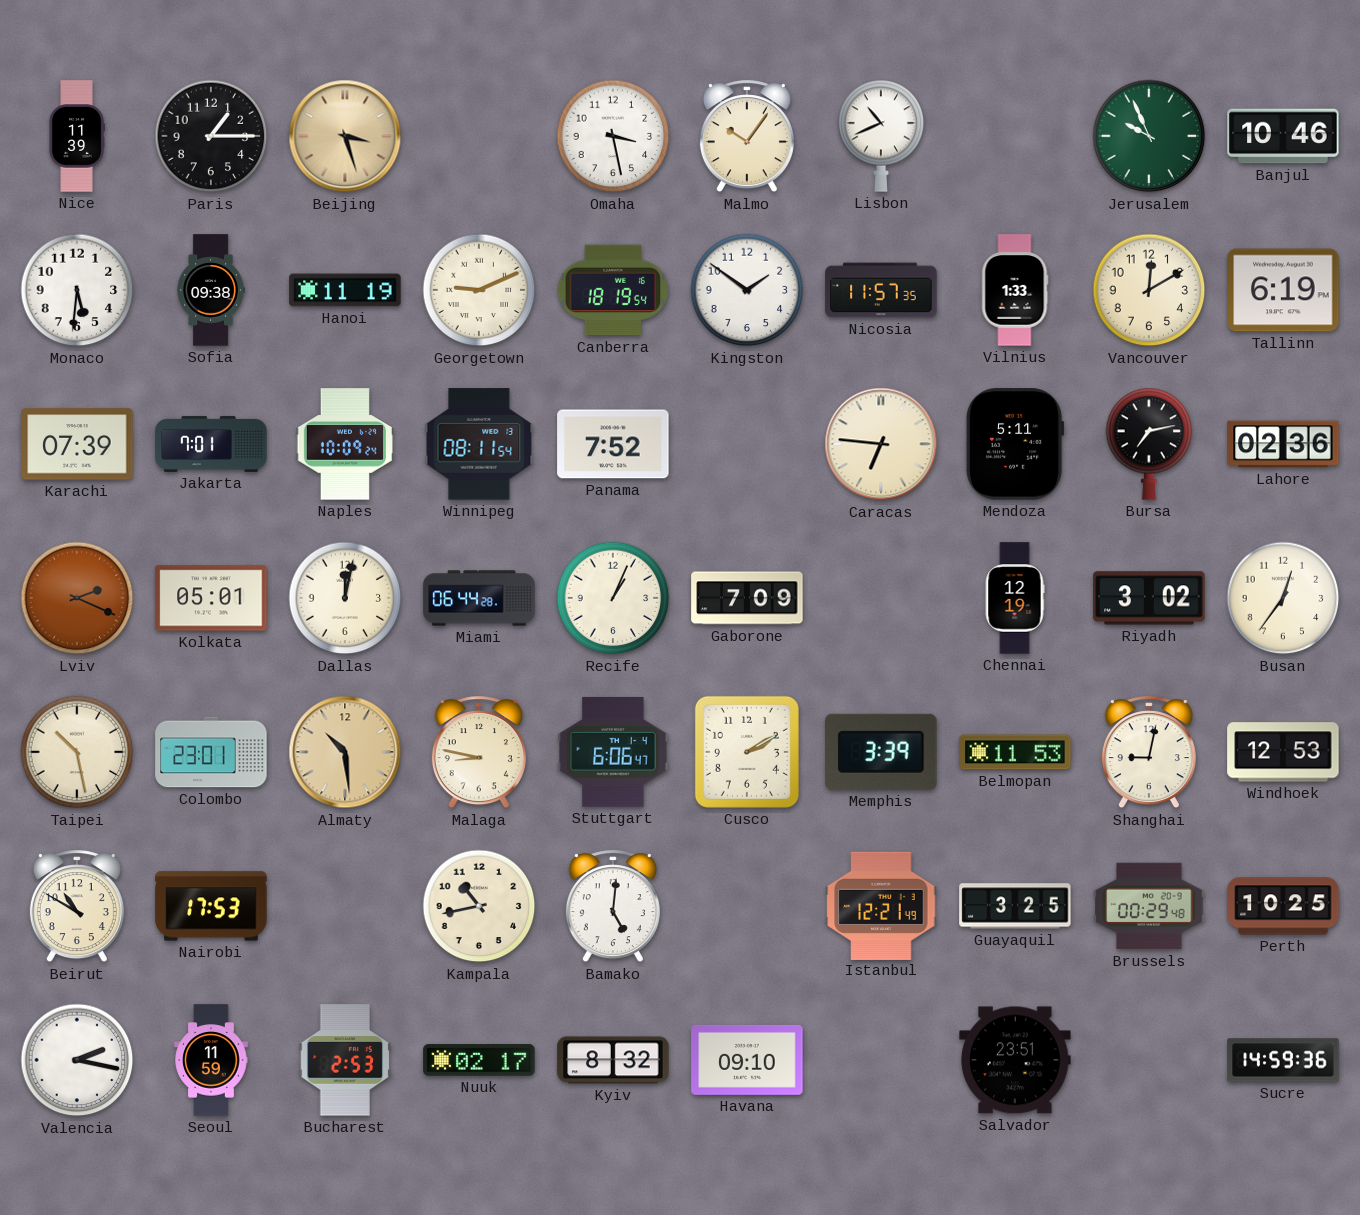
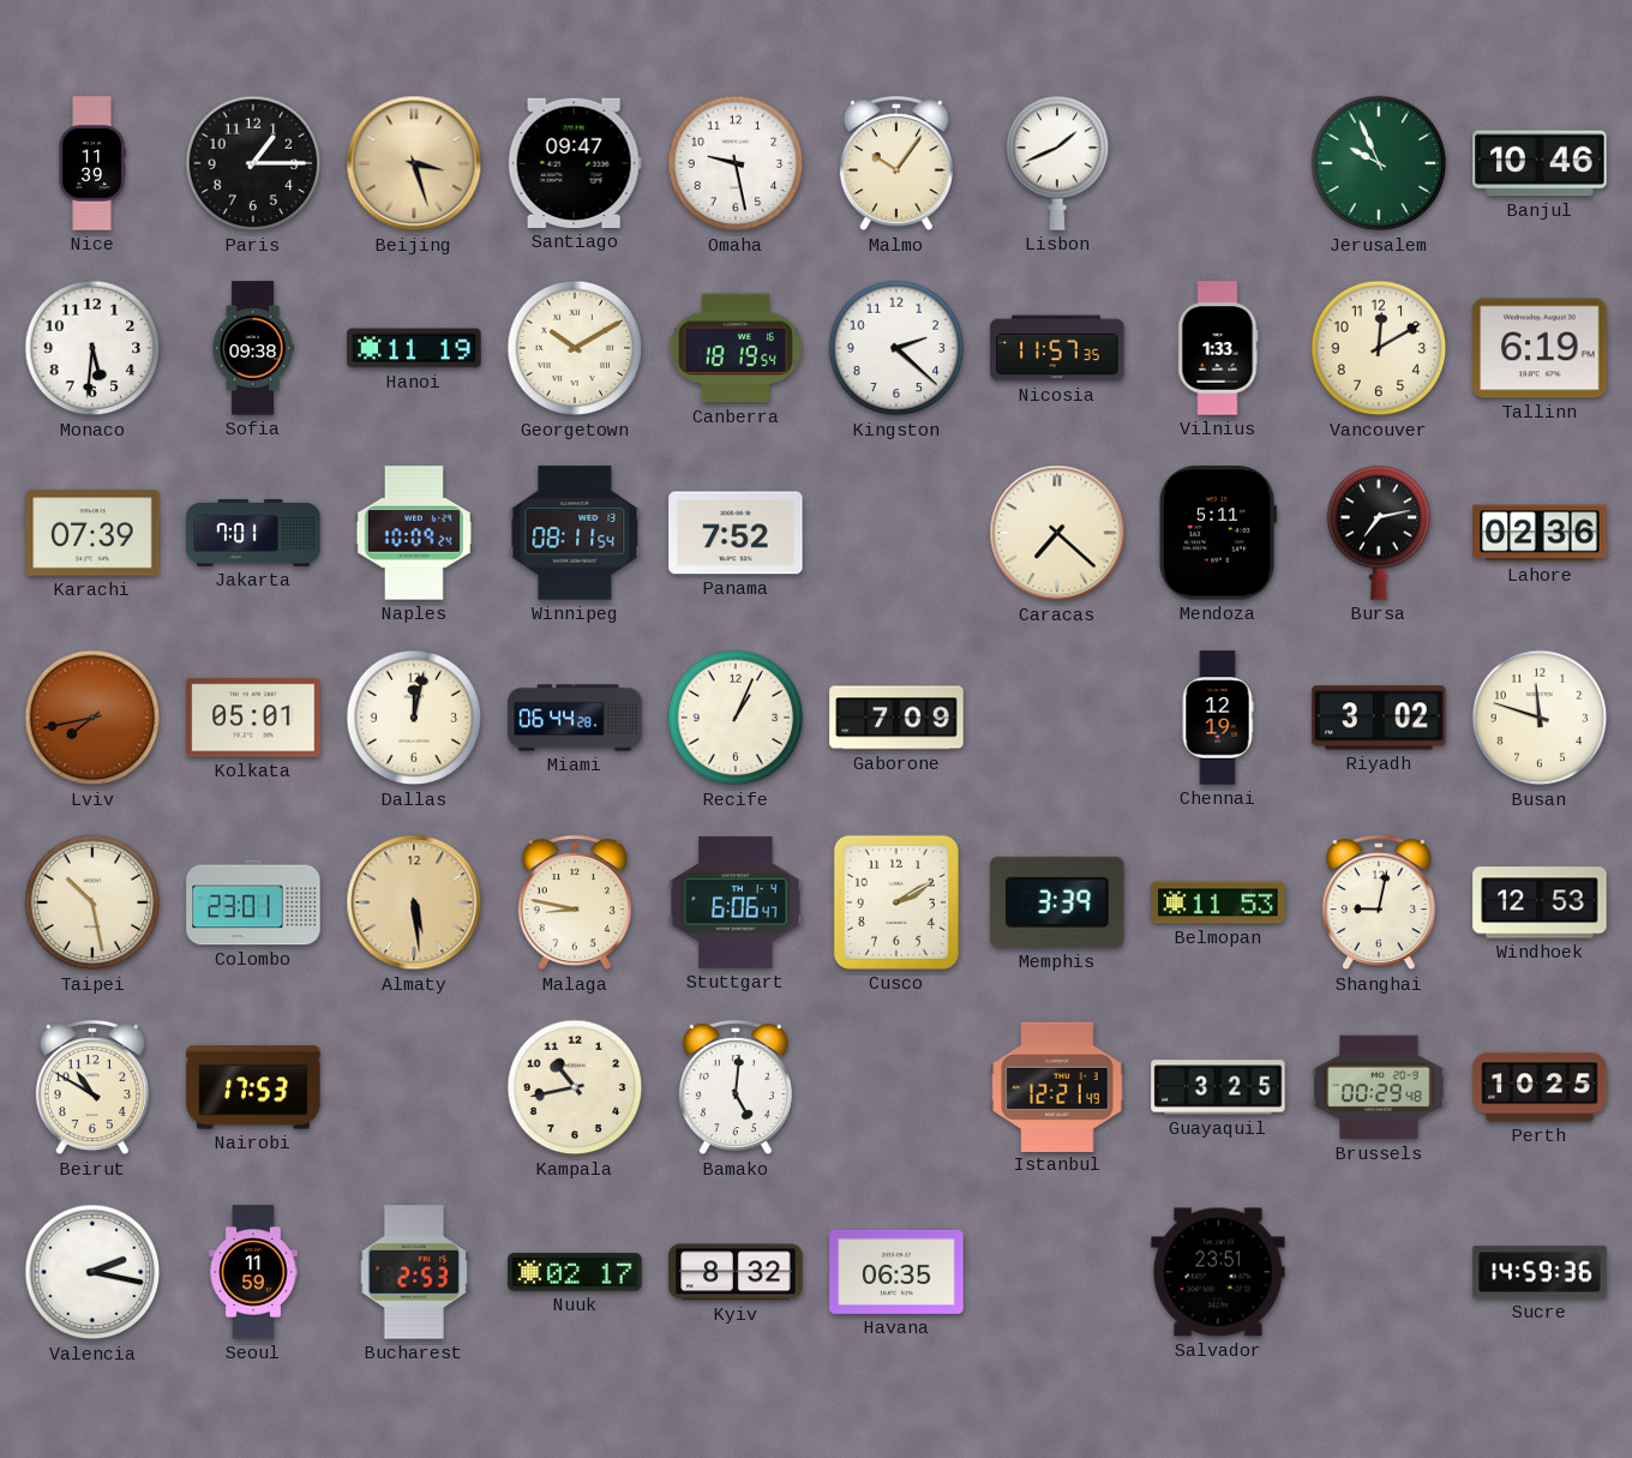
Santiago: none -> 09:47 (575, 163)
Omaha: 3:28 -> 9:28 (736, 163)
Lisbon: 10:41 -> 1:41 (1057, 163)
Georgetown: 9:11 -> 10:10 (575, 348)
Kingston: 1:51 -> 2:22 (896, 348)
Caracas: 6:46 -> 7:22 (1057, 533)
Lviv: 2:19 -> 7:43 (92, 718)
Busan: 12:36 -> 11:48 (1540, 718)
Almaty: 10:29 -> 5:29 (414, 902)
Havana: 09:10 -> 06:35 (896, 1272)
